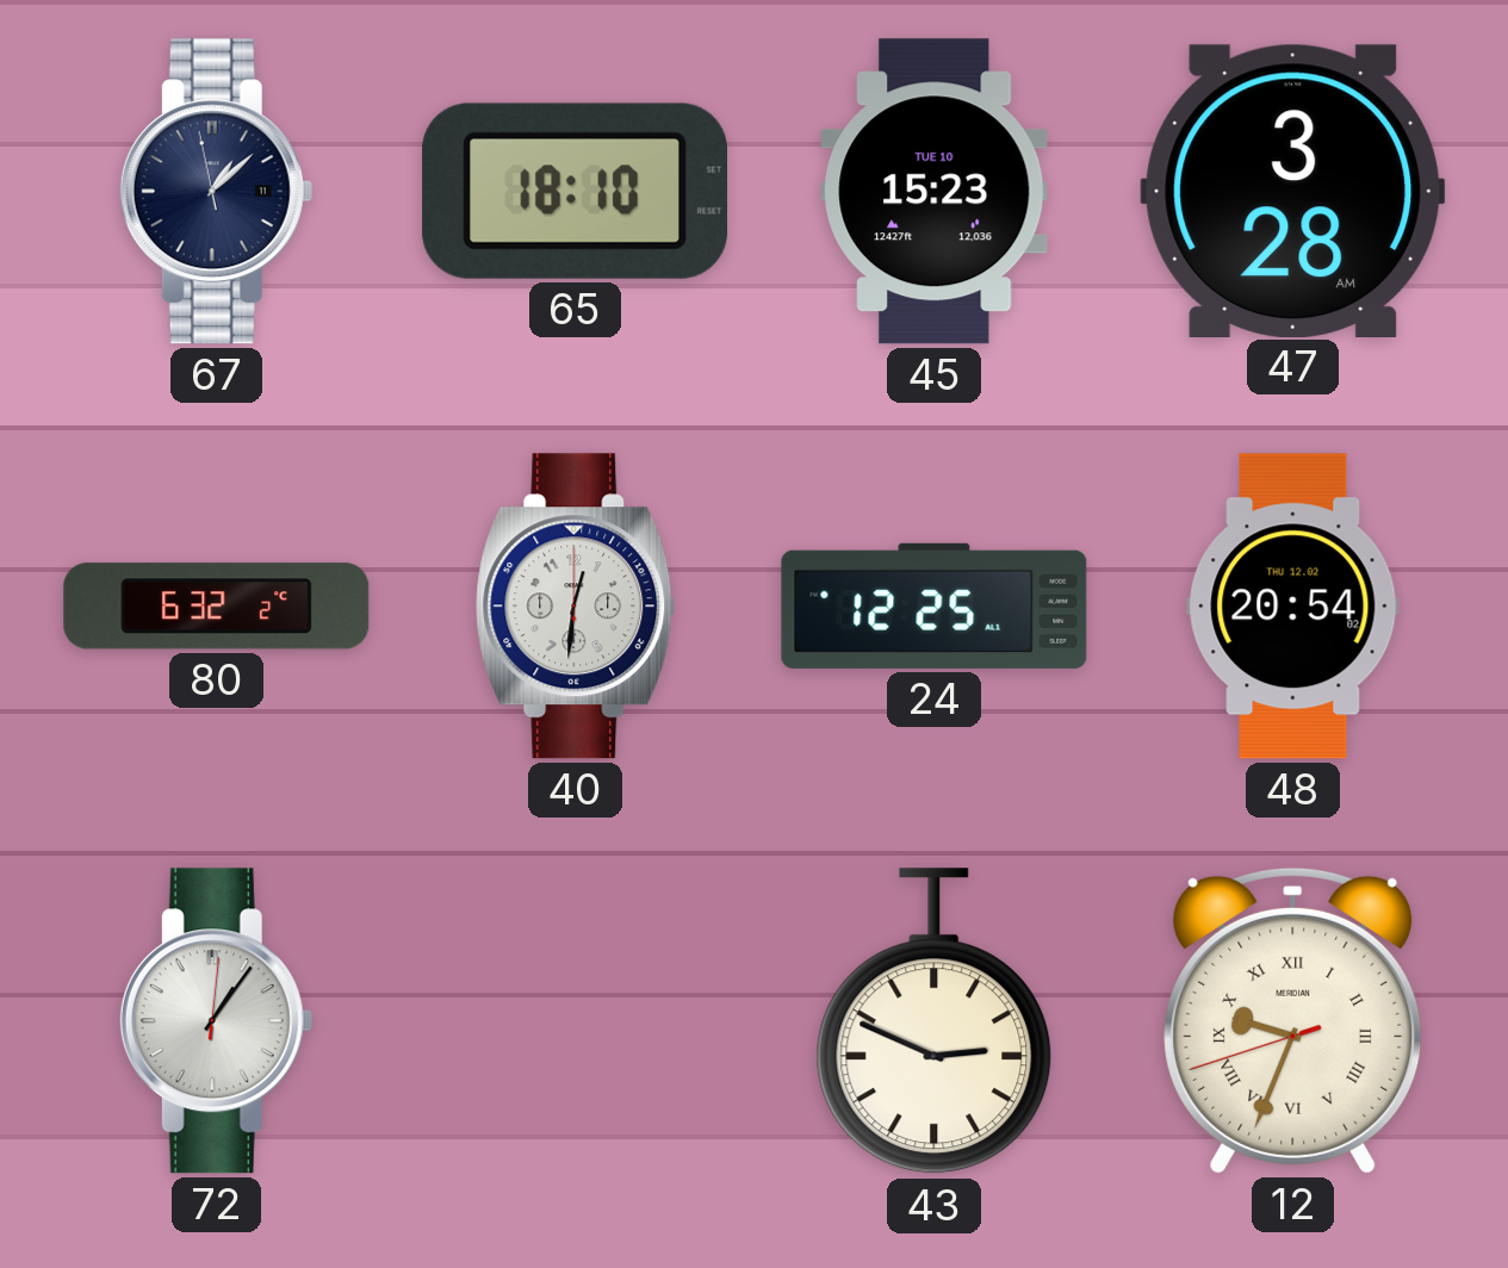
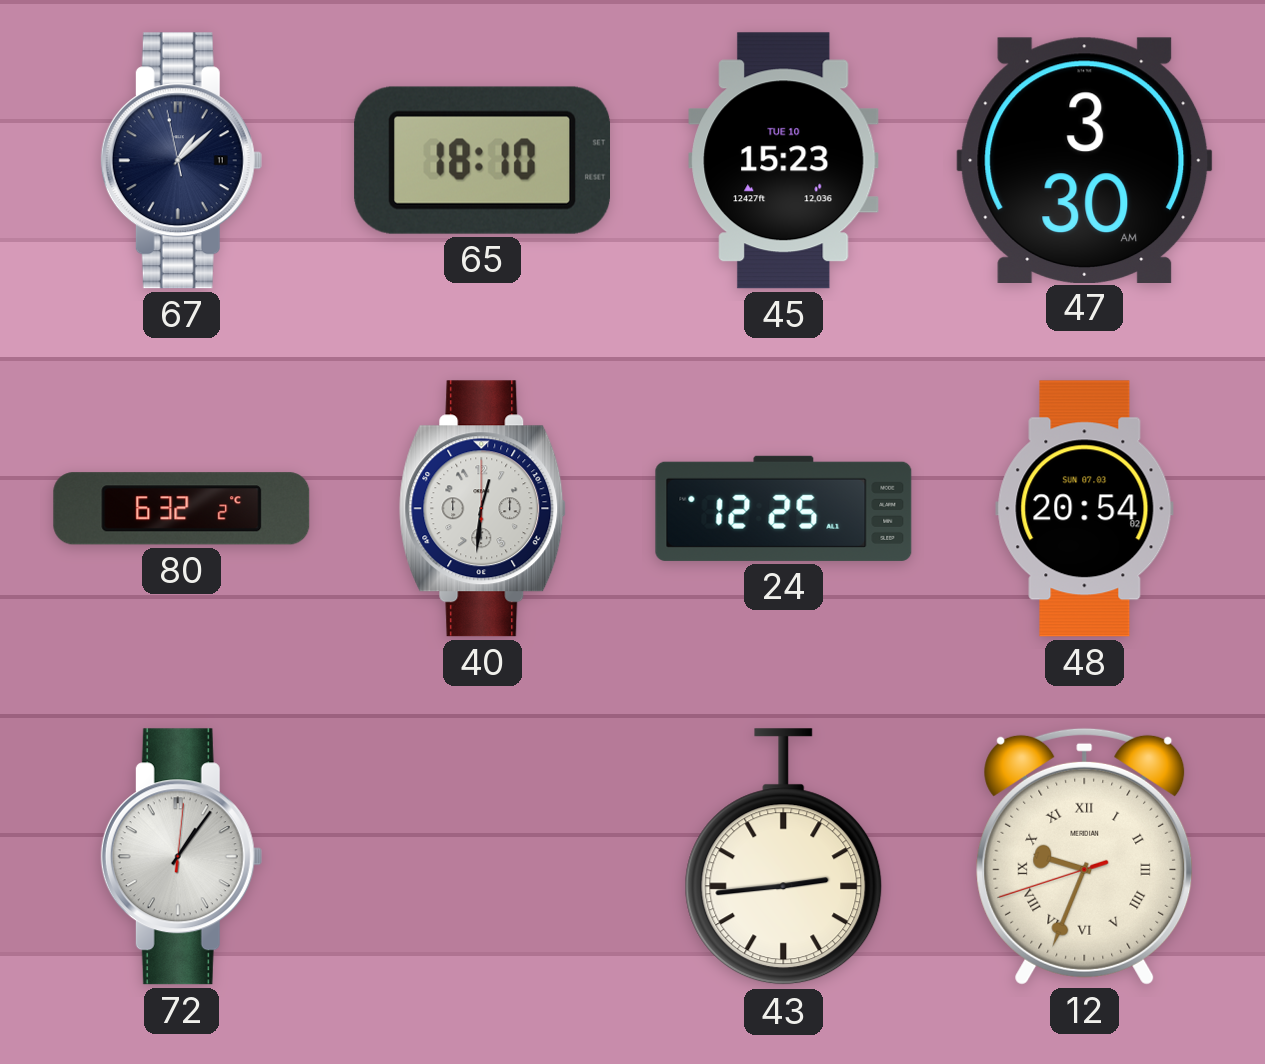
47: 3:28 -> 3:30 (1085, 160)
48 date: THU 12.02 -> SUN 07.03 (1085, 509)
43: 2:49 -> 2:44 (784, 857)
